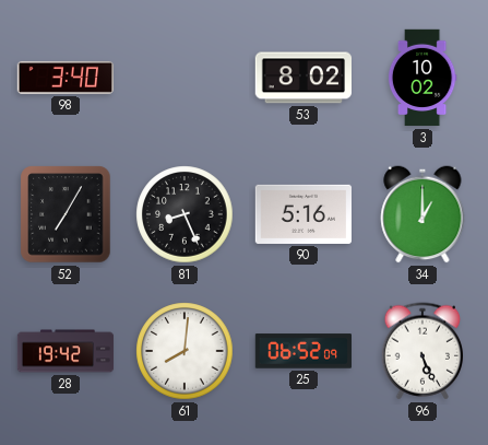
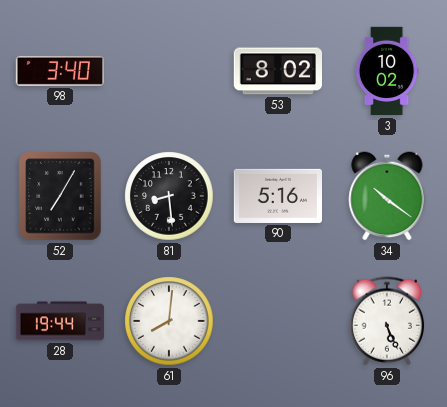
81: 8:26 -> 8:29 (169, 196)
34: 1:00 -> 10:21 (387, 196)
28: 19:42 -> 19:44 (60, 321)
25: 06:52 -> none (302, 351)
